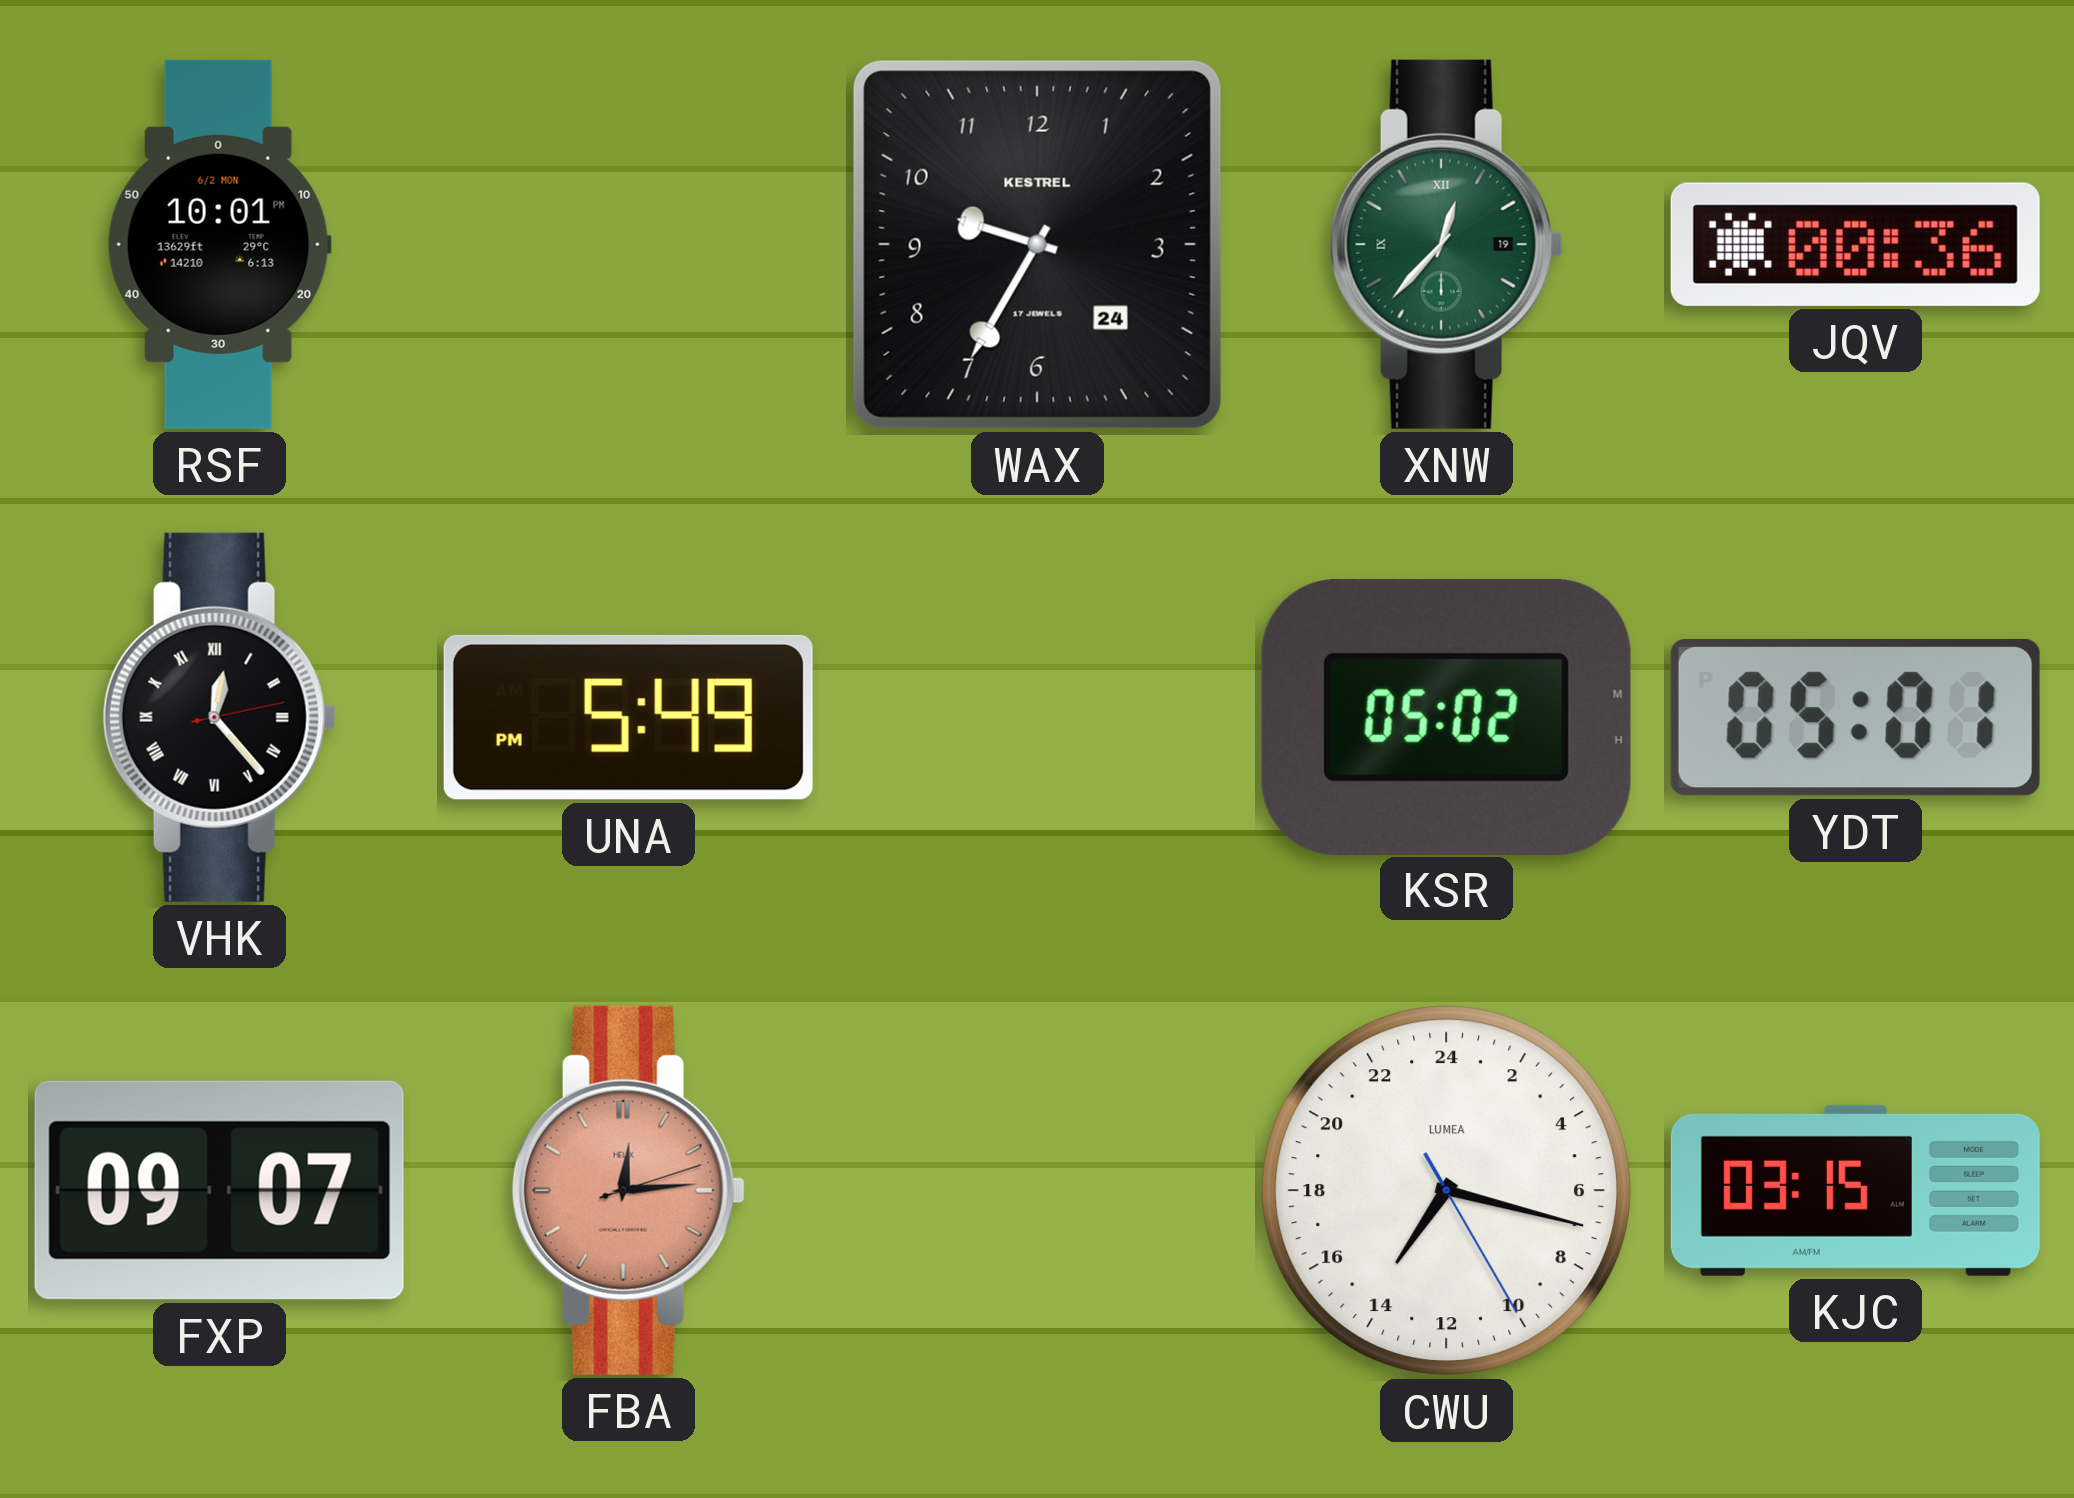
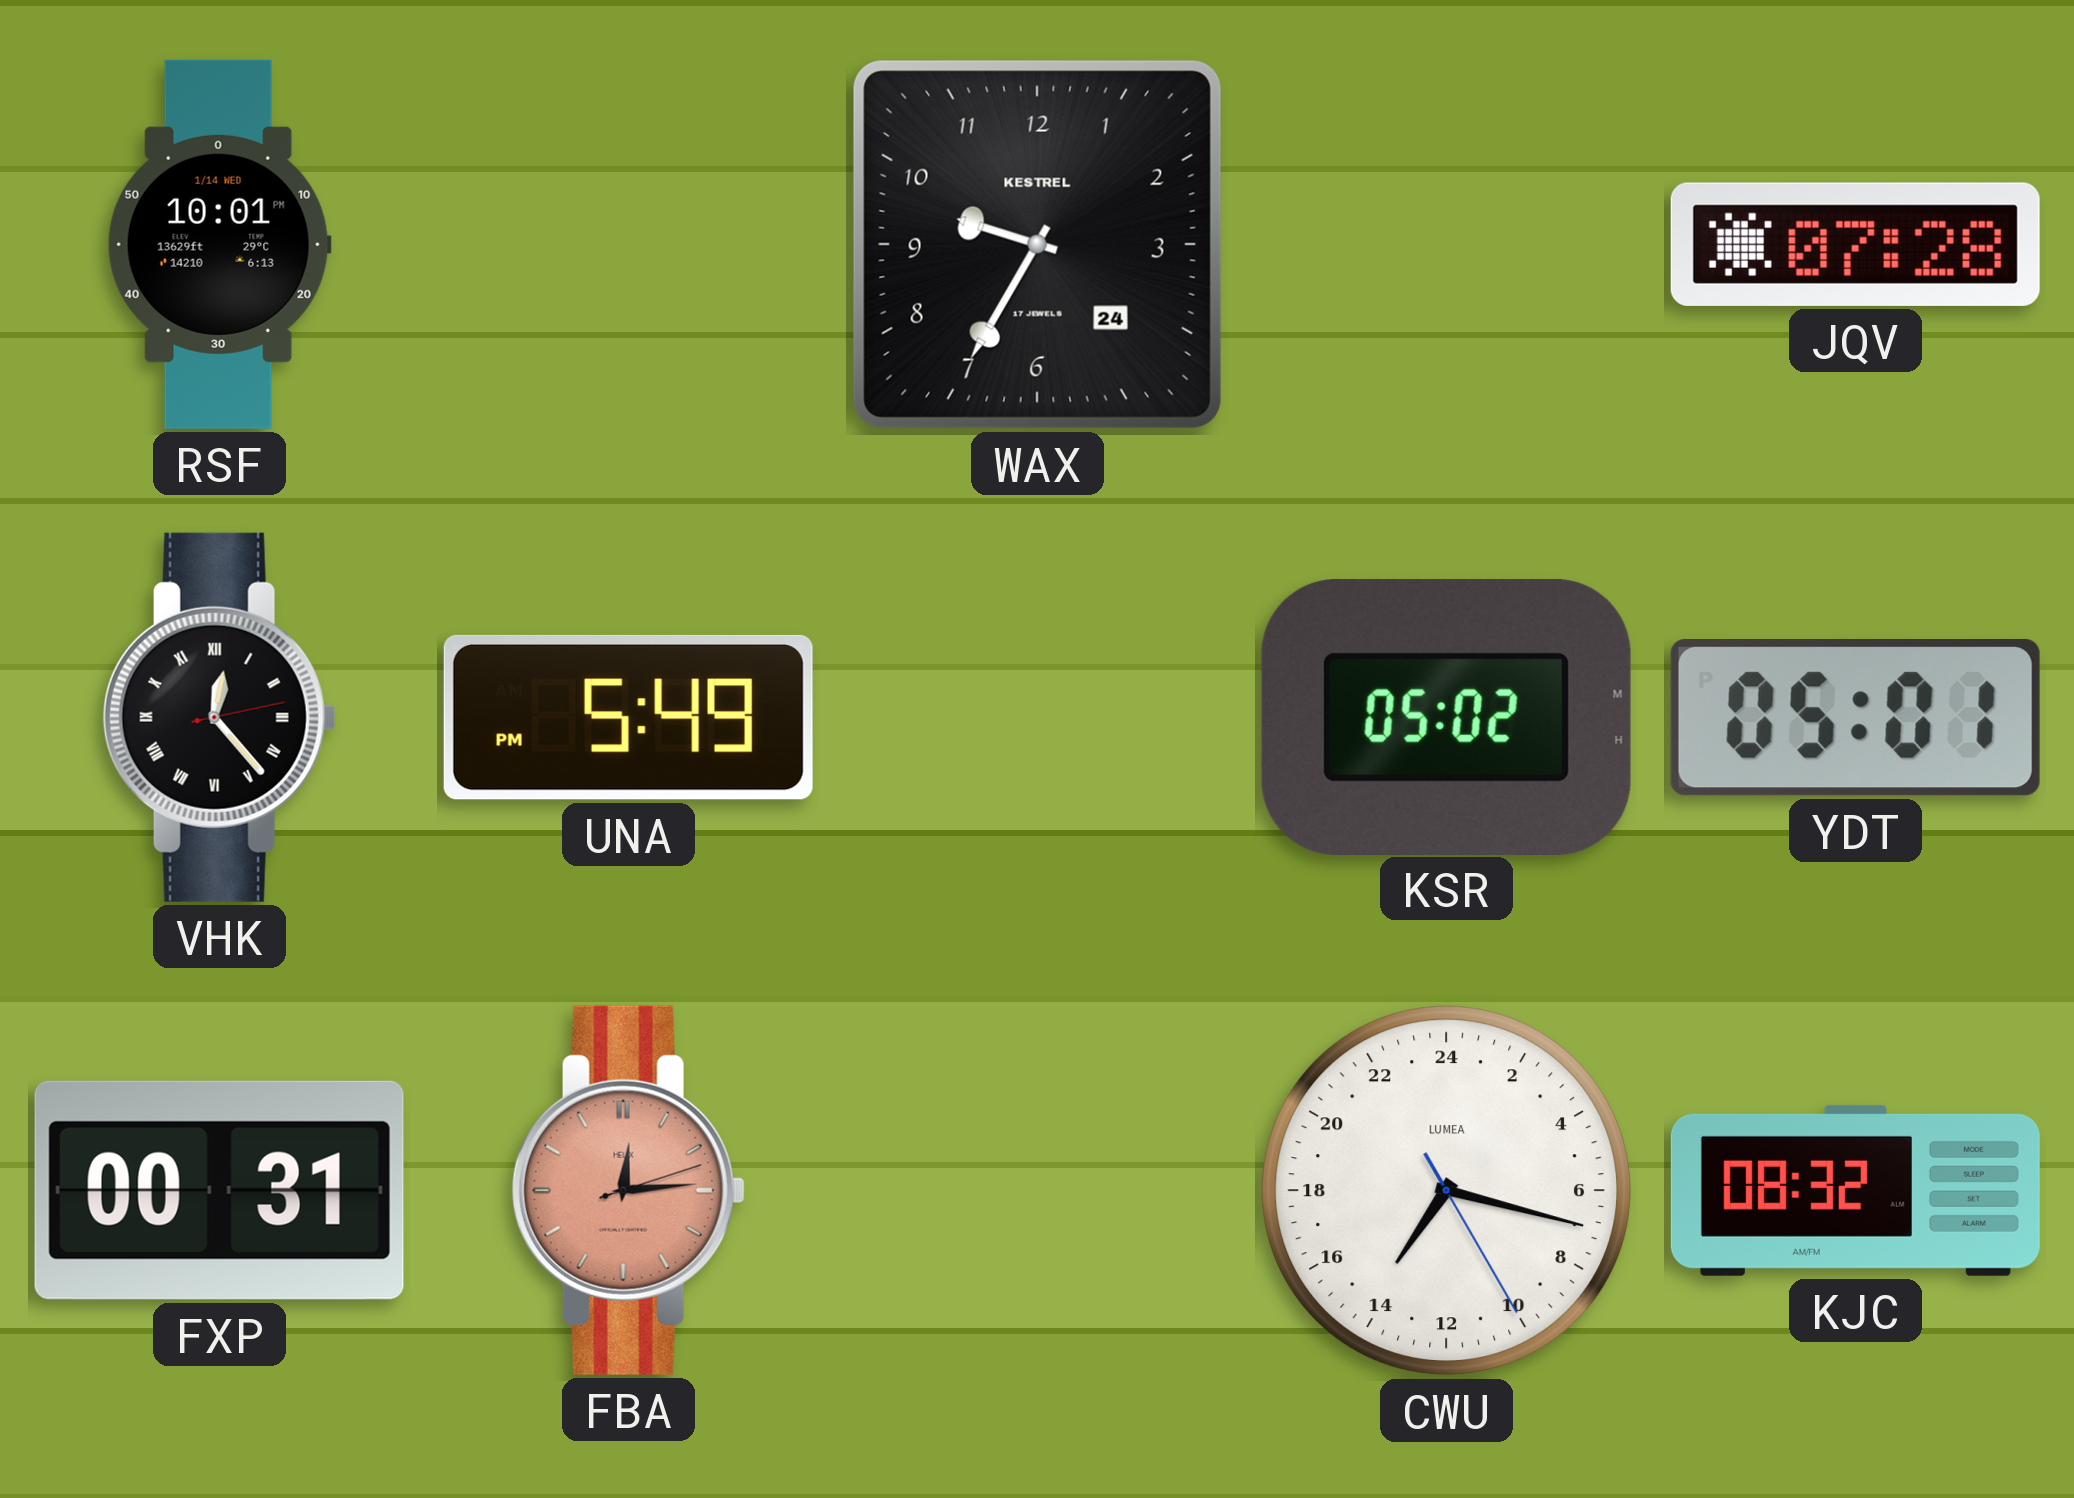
RSF date: 6/2 MON -> 1/14 WED (219, 244)
XNW: 12:37 -> none (1446, 244)
JQV: 00:36 -> 07:28 (1855, 244)
FXP: 09:07 -> 00:31 (219, 1190)
KJC: 03:15 -> 08:32 (1855, 1190)
